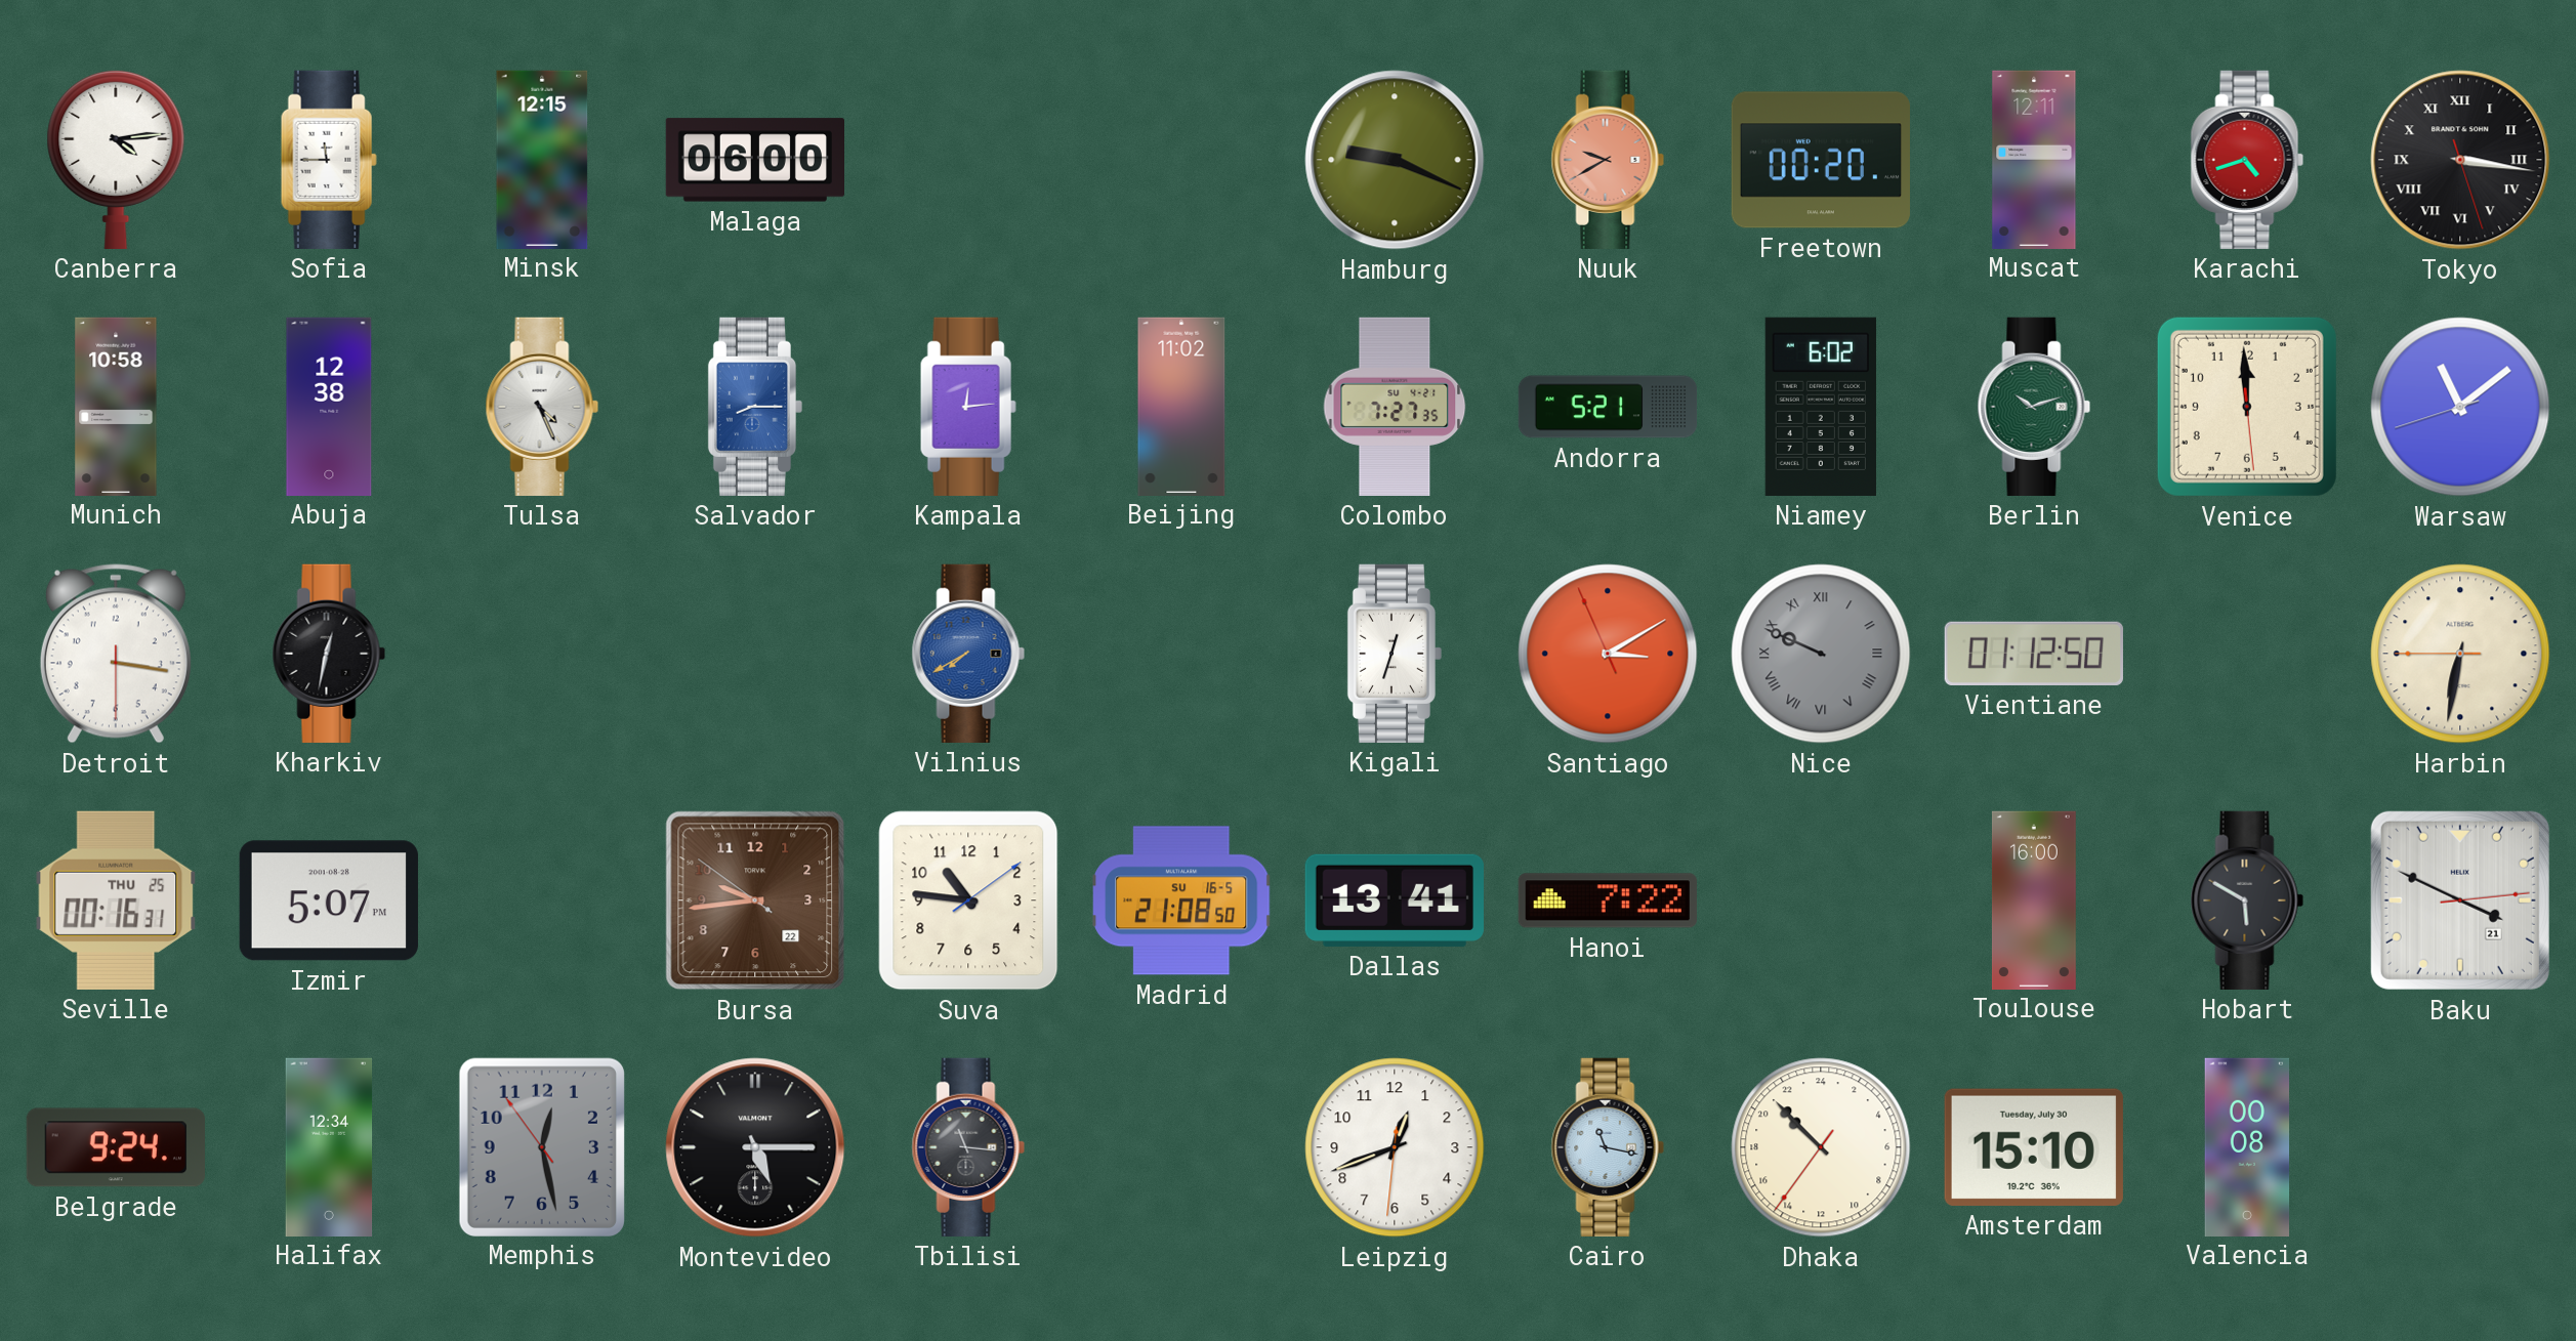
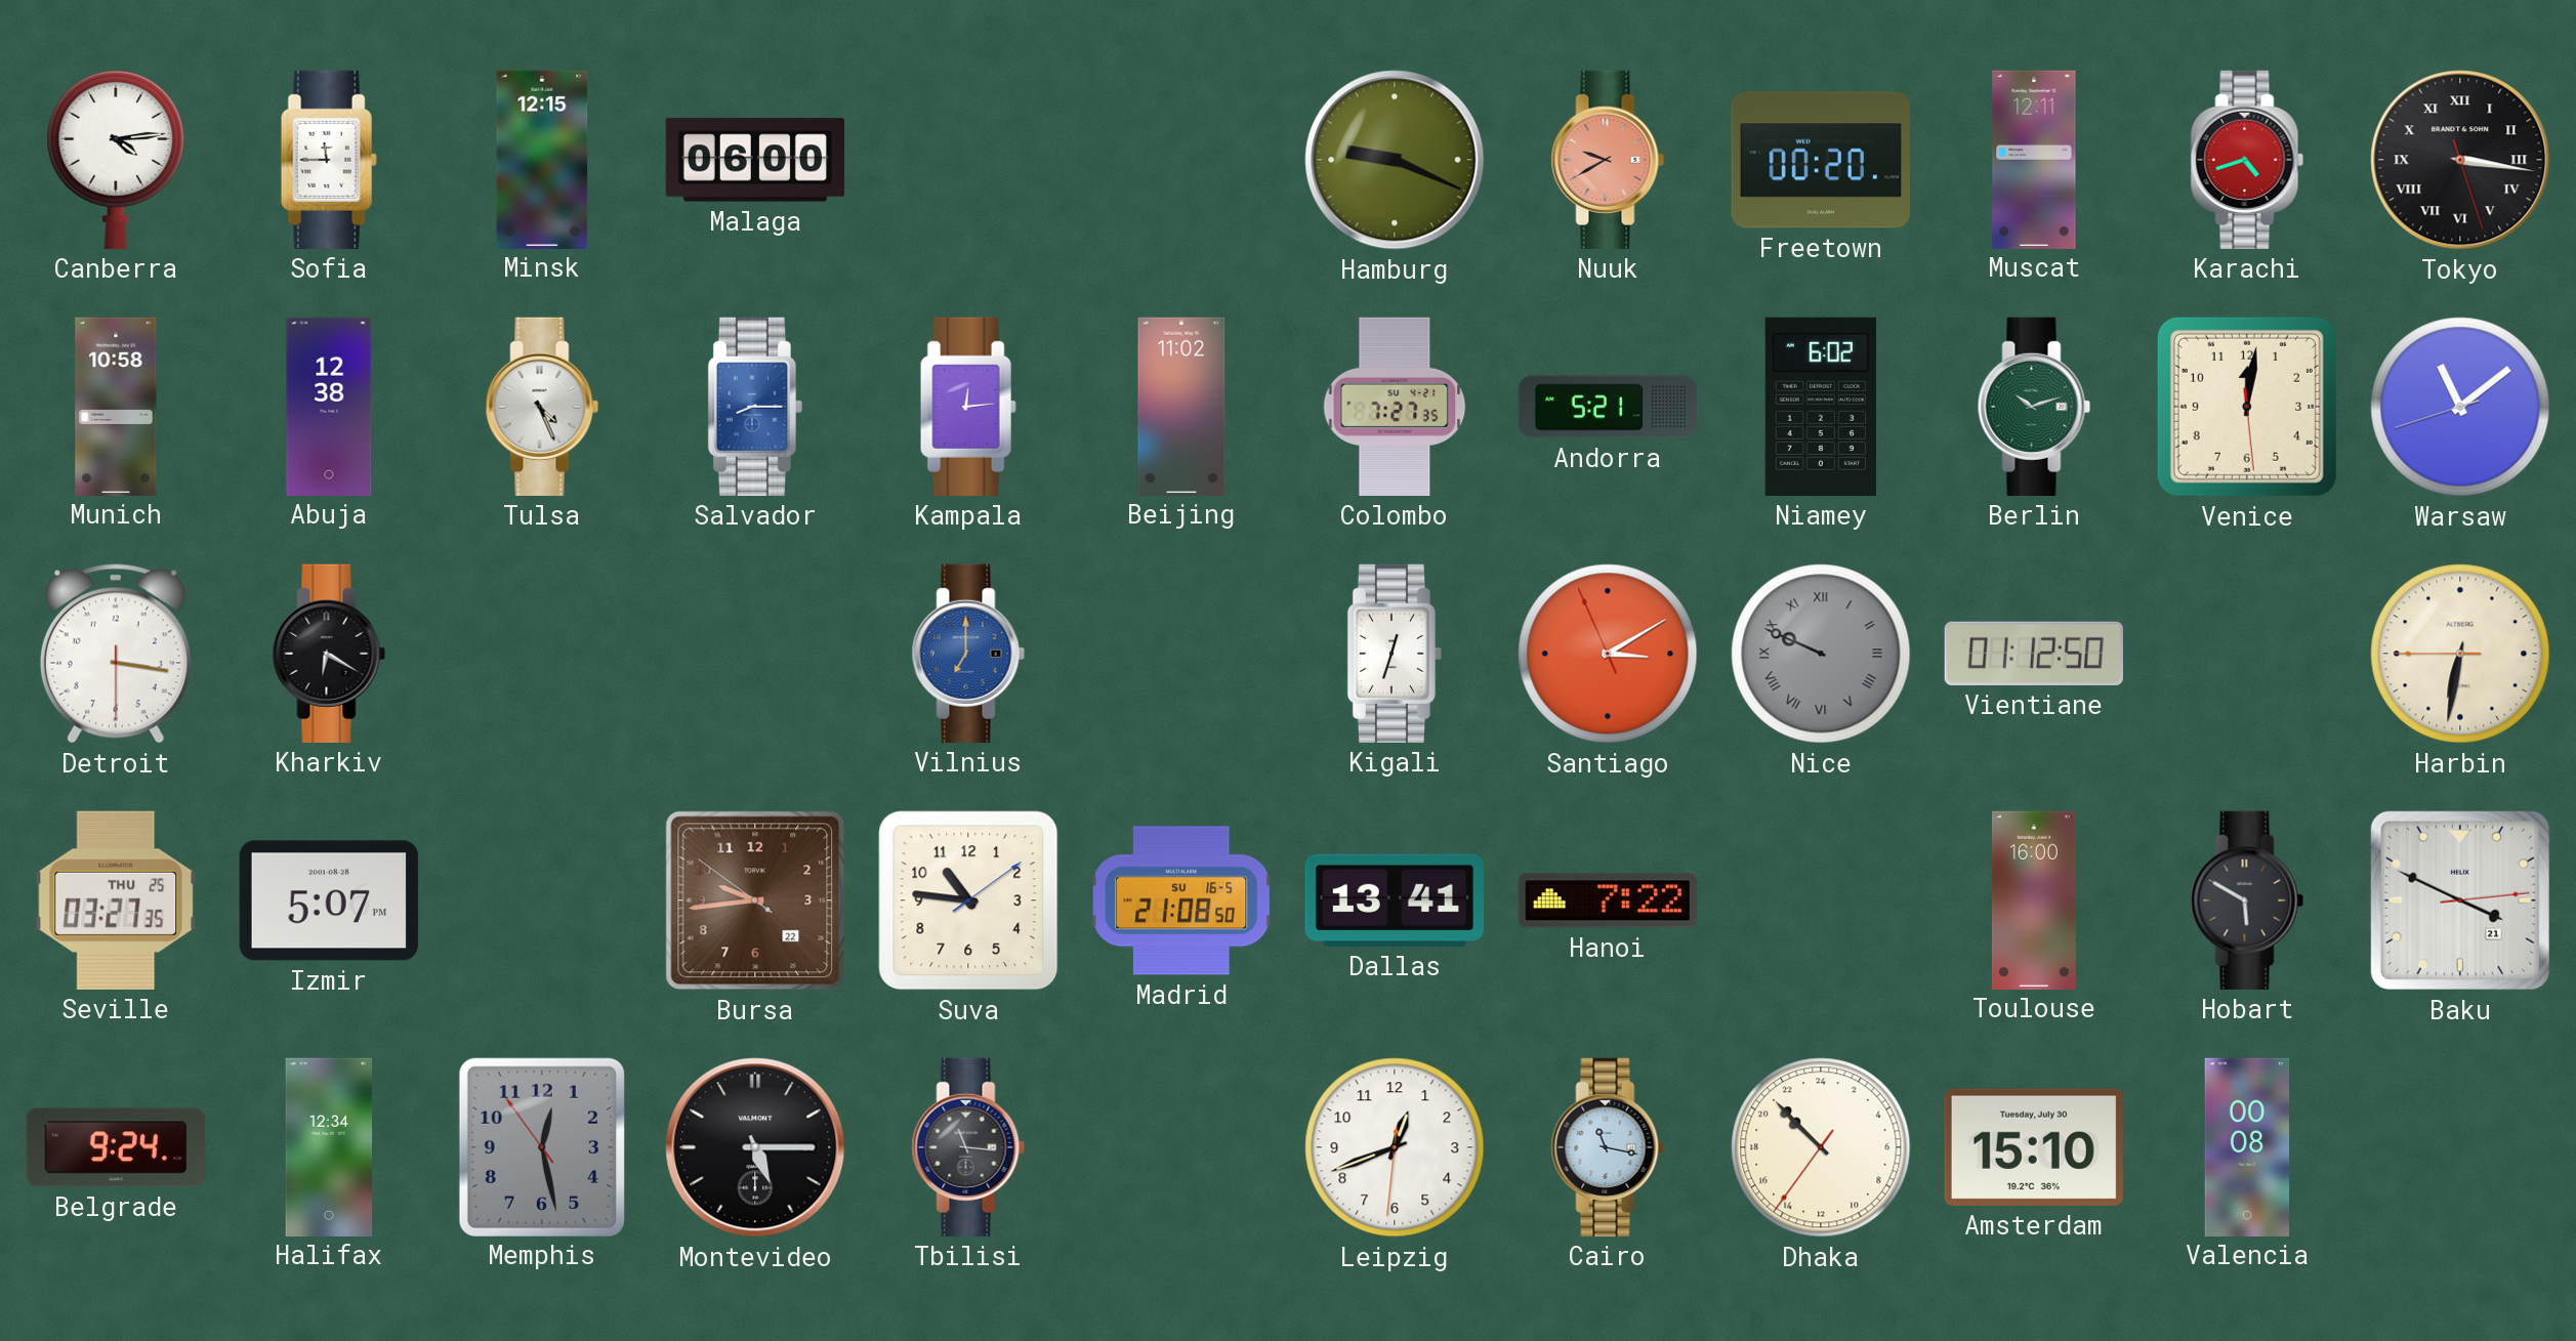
Venice: 11:59 -> 12:01 (2247, 407)
Kharkiv: 12:32 -> 6:20 (329, 654)
Vilnius: 7:40 -> 7:00 (968, 654)
Seville: 00:16 -> 03:27 (116, 900)
